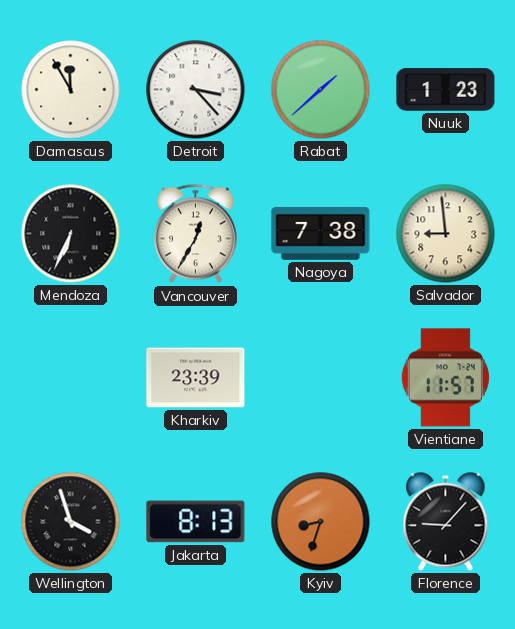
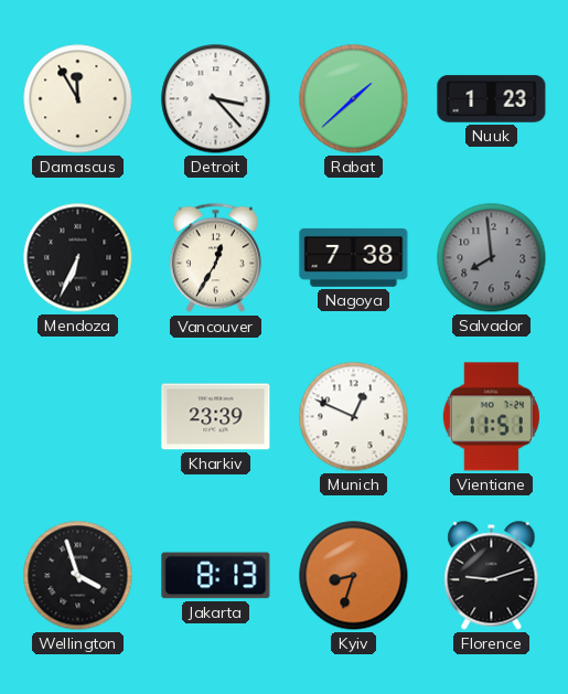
Salvador: 8:59 -> 7:59 (492, 258)
Salvador dial: cream -> grey (492, 258)
Munich: none -> 12:49 (354, 417)
Vientiane: 11:57 -> 11:51 (491, 417)
Florence: 9:07 -> 9:12 (492, 576)
